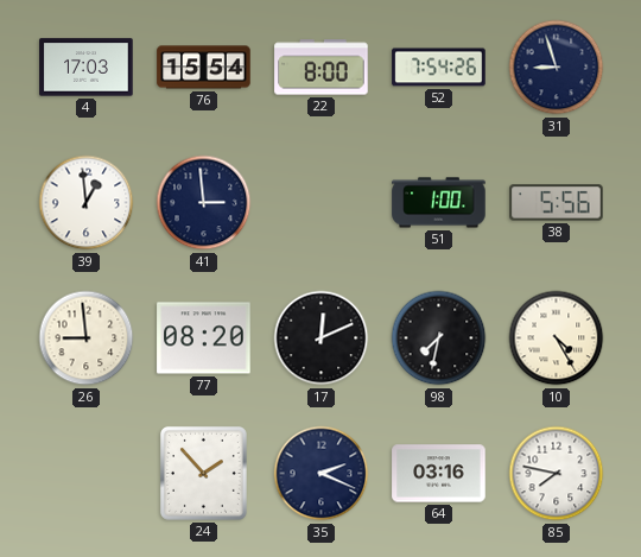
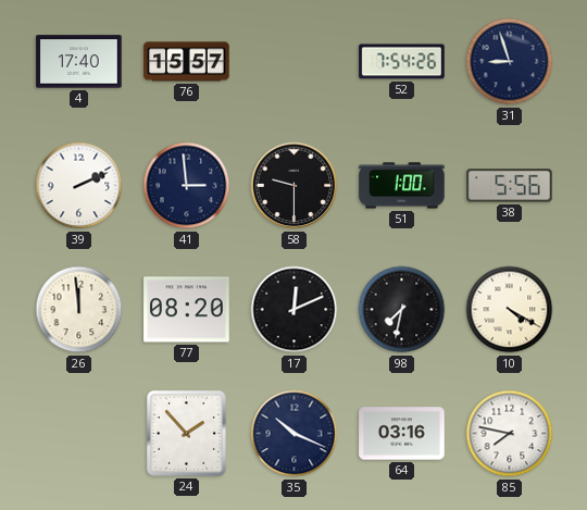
4: 17:03 -> 17:40 (79, 62)
76: 15:54 -> 15:57 (187, 62)
22: 8:00 -> none (322, 68)
39: 12:59 -> 2:11 (79, 186)
58: none -> 9:30 (295, 186)
26: 8:59 -> 11:59 (79, 310)
10: 4:25 -> 4:20 (510, 310)
35: 2:19 -> 10:19 (295, 434)
